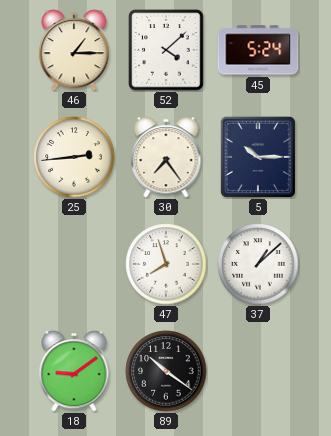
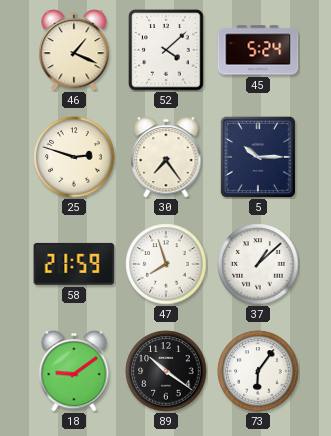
46: 1:15 -> 1:19 (74, 50)
25: 2:44 -> 2:48 (74, 157)
58: none -> 21:59 (74, 264)
73: none -> 6:06 (258, 371)
